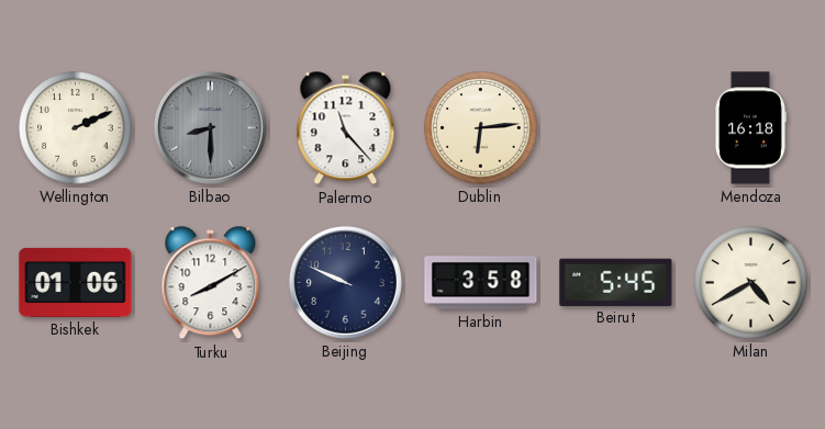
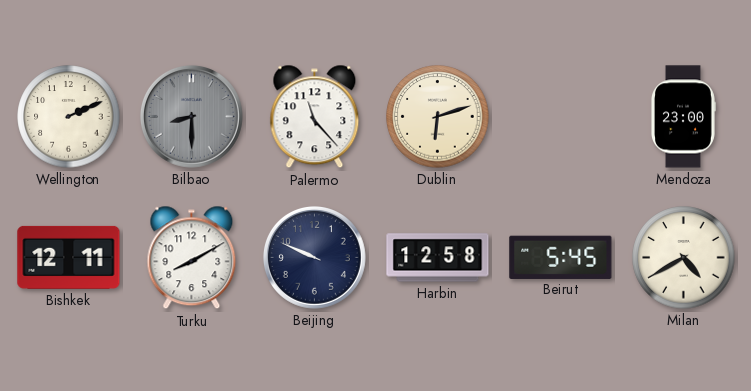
Dublin: 6:14 -> 6:12 (438, 117)
Mendoza: 16:18 -> 23:00 (684, 117)
Bishkek: 01:06 -> 12:11 (69, 257)
Harbin: 3:58 -> 12:58 (438, 258)
